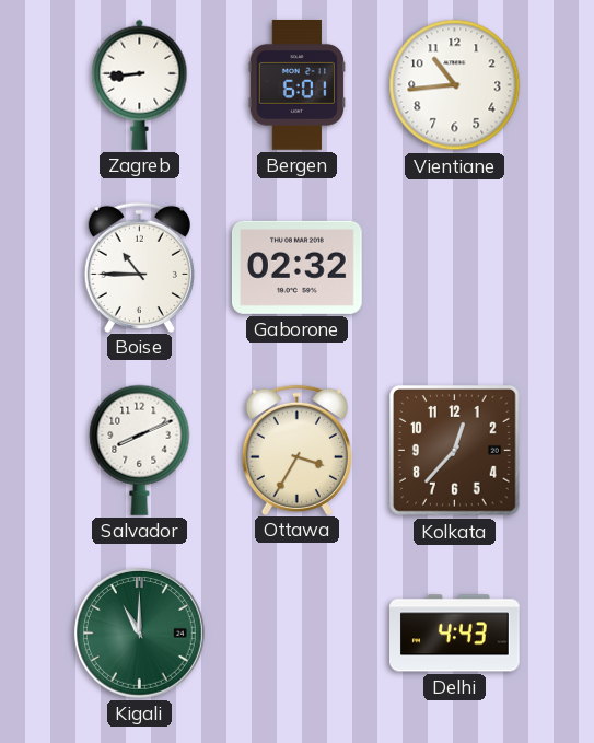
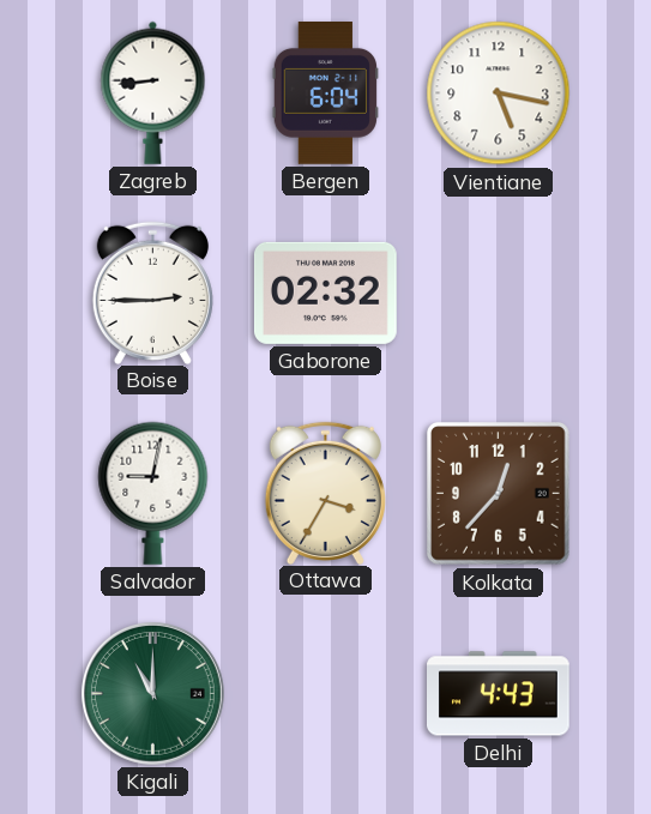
Bergen: 6:01 -> 6:04 (325, 94)
Vientiane: 10:44 -> 5:17 (499, 94)
Boise: 10:45 -> 2:45 (152, 293)
Salvador: 8:11 -> 9:02 (153, 493)
